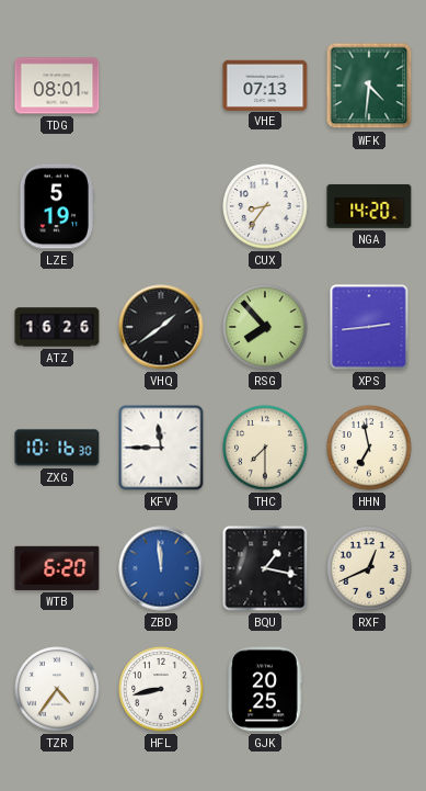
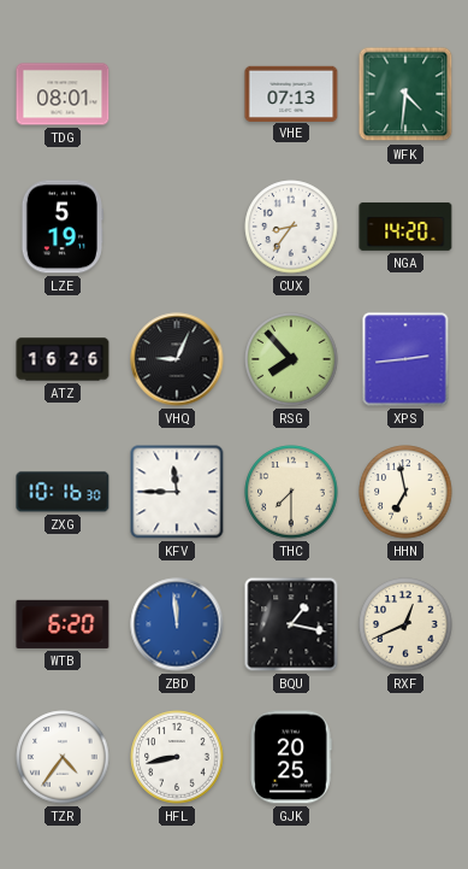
VHQ: 1:39 -> 9:04 (177, 359)
